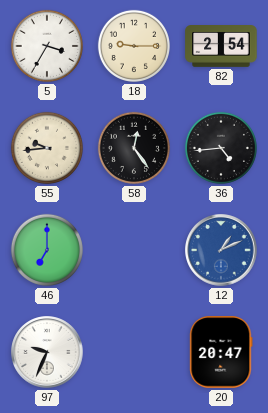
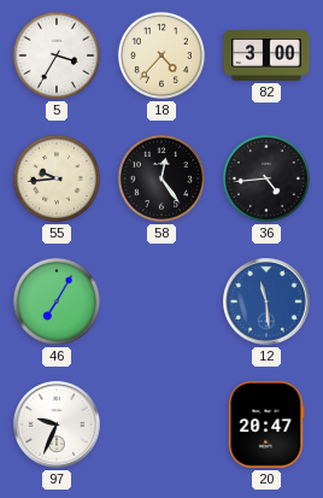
18: 9:15 -> 4:37 (161, 55)
82: 2:54 -> 3:00 (266, 57)
46: 7:00 -> 7:05 (57, 301)
12: 1:11 -> 11:29 (266, 301)
